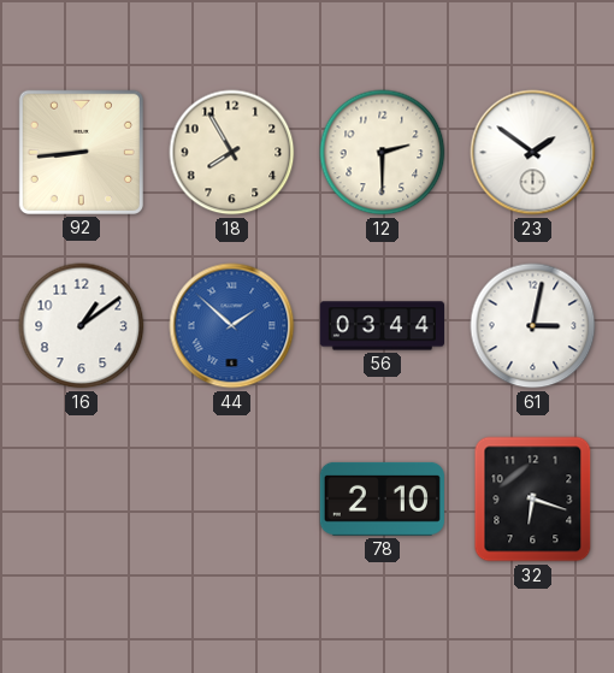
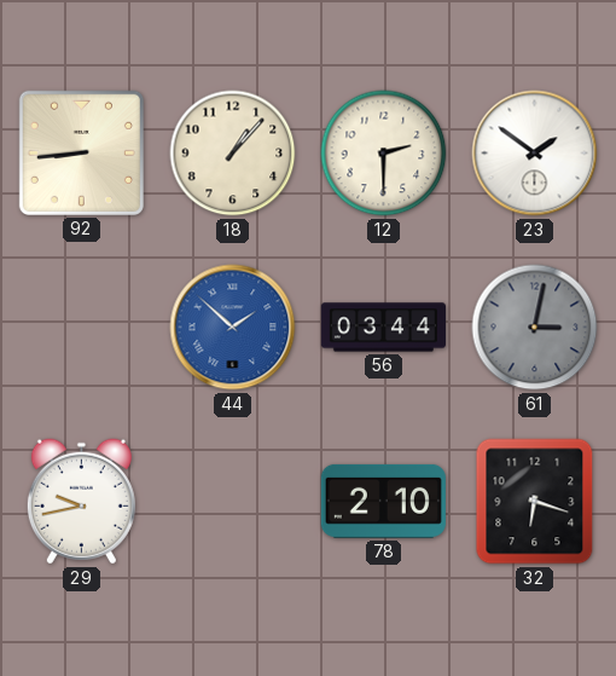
18: 7:55 -> 1:07 (233, 154)
16: 1:09 -> none (82, 326)
61 dial: white -> grey (535, 328)
29: none -> 9:43 (81, 502)
